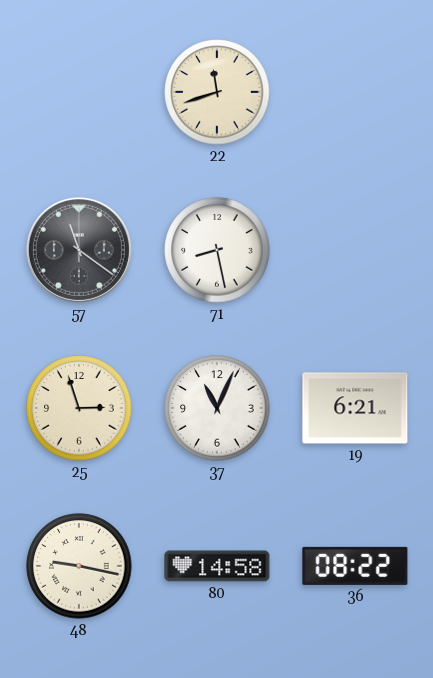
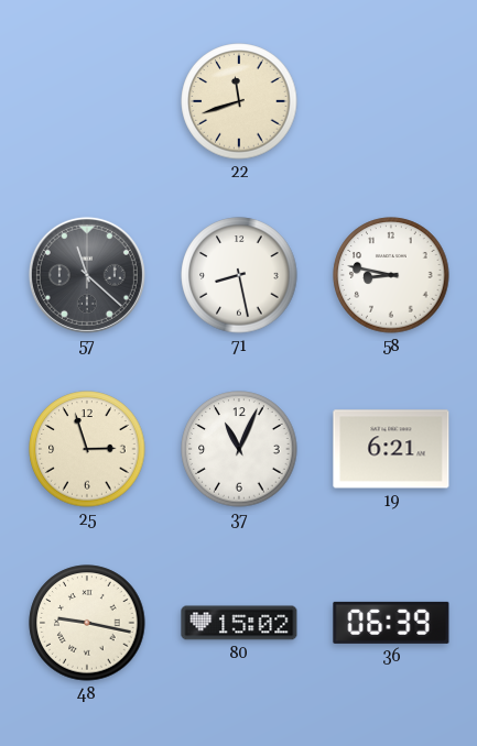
57: 11:21 -> 11:22 (87, 275)
58: none -> 8:47 (391, 275)
80: 14:58 -> 15:02 (239, 623)
36: 08:22 -> 06:39 (391, 623)
